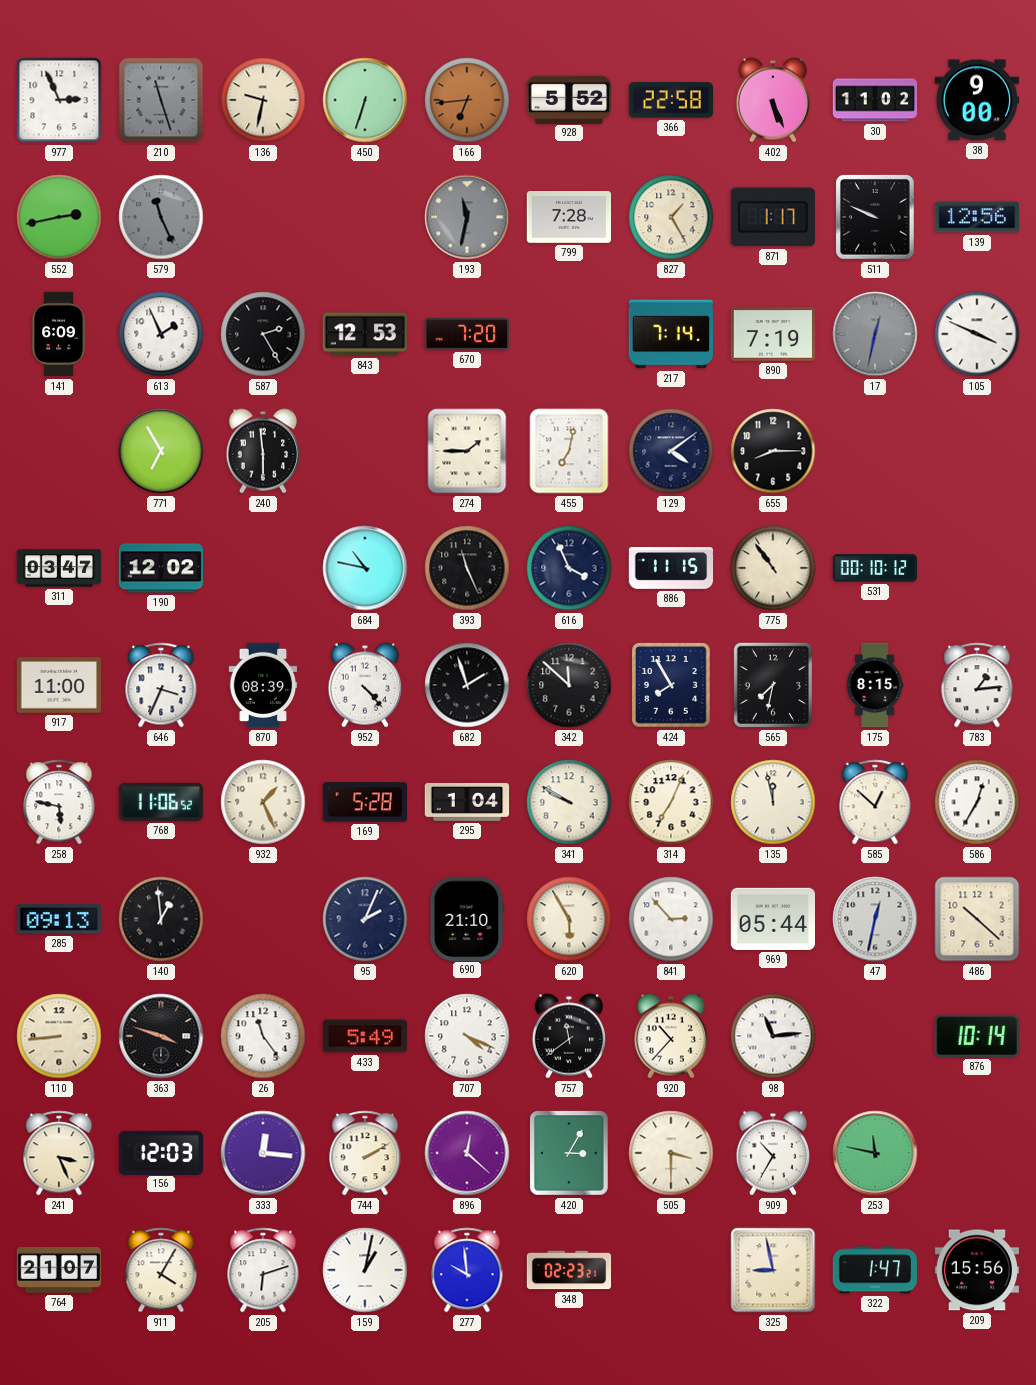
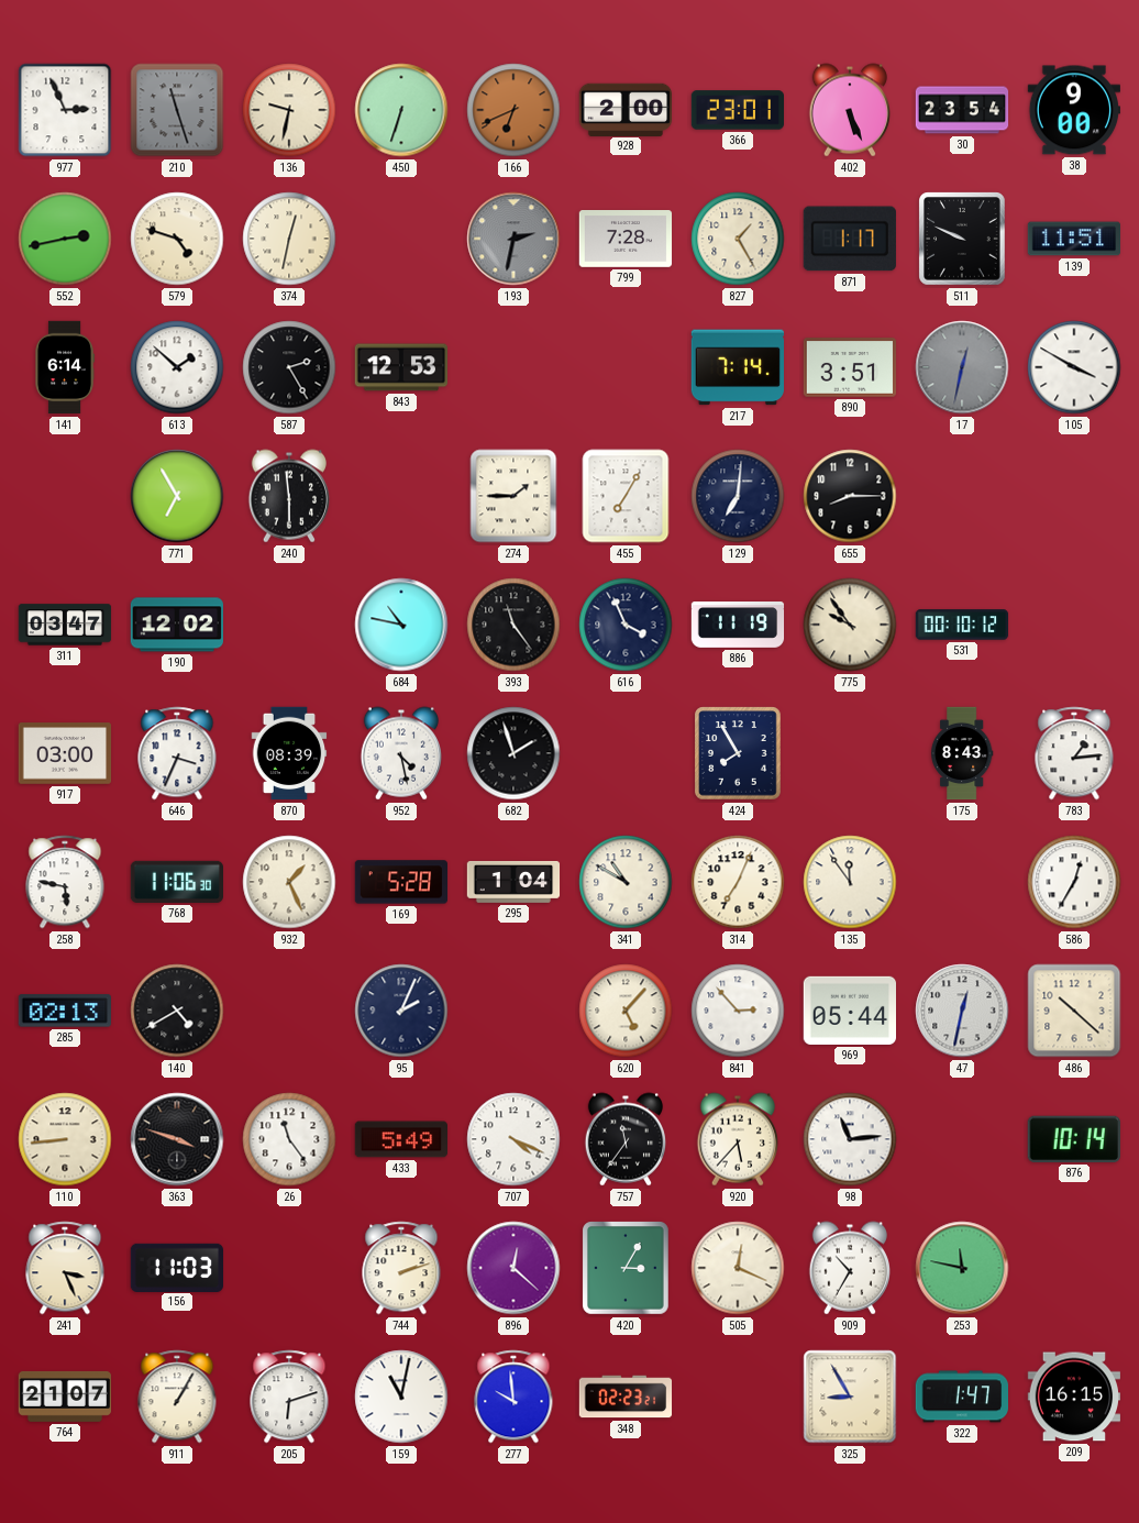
166: 6:44 -> 6:41 (513, 110)
928: 5:52 -> 2:00 (626, 109)
366: 22:58 -> 23:01 (737, 110)
30: 11:02 -> 23:54 (962, 110)
579: 11:26 -> 4:48 (177, 239)
579 dial: grey -> cream (177, 239)
374: none -> 12:32 (289, 239)
193: 11:32 -> 2:32 (513, 239)
139: 12:56 -> 11:51 (1073, 239)
141: 6:09 -> 6:14 (65, 367)
613: 1:56 -> 1:52 (177, 367)
670: 7:20 -> none (467, 335)
890: 7:19 -> 3:51 (850, 367)
105: 3:49 -> 3:50 (1074, 367)
455: 7:02 -> 7:05 (626, 496)
129: 4:09 -> 7:01 (738, 496)
393: 11:26 -> 11:24 (513, 625)
886: 11:15 -> 11:19 (738, 625)
775: 10:54 -> 9:54 (850, 625)
917: 11:00 -> 03:00 (65, 753)
952: 4:23 -> 4:28 (400, 753)
342: 11:52 -> none (569, 685)
565: 7:32 -> none (773, 685)
175: 8:15 -> 8:43 (962, 753)
768: 11:06:52 -> 11:06:30 (176, 882)
341: 9:50 -> 10:50 (626, 882)
135: 11:58 -> 11:54 (850, 882)
585: 12:52 -> none (875, 802)
285: 09:13 -> 02:13 (64, 1011)
140: 12:59 -> 4:40 (177, 1011)
690: 21:10 -> none (467, 918)
620: 5:55 -> 5:07 (626, 1011)
757: 11:39 -> 11:36 (624, 1139)
920: 10:37 -> 5:37 (737, 1139)
156: 12:03 -> 11:03 (177, 1267)
333: 12:16 -> none (263, 1153)
744: 2:10 -> 2:12 (401, 1268)
505: 3:30 -> 12:19 (738, 1268)
911: 4:05 -> 1:05 (177, 1397)
159: 1:02 -> 11:02 (401, 1397)
325: 8:58 -> 8:55 (850, 1397)
209: 15:56 -> 16:15 (1073, 1397)
